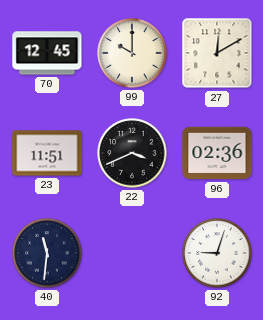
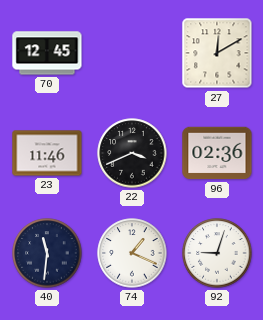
99: 10:00 -> none (132, 53)
23: 11:51 -> 11:46 (47, 153)
74: none -> 1:19 (132, 253)
